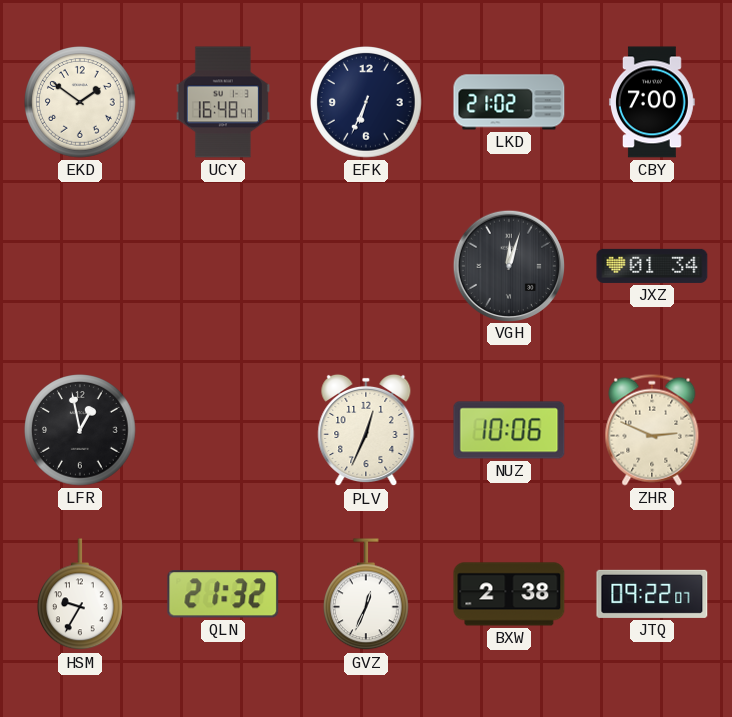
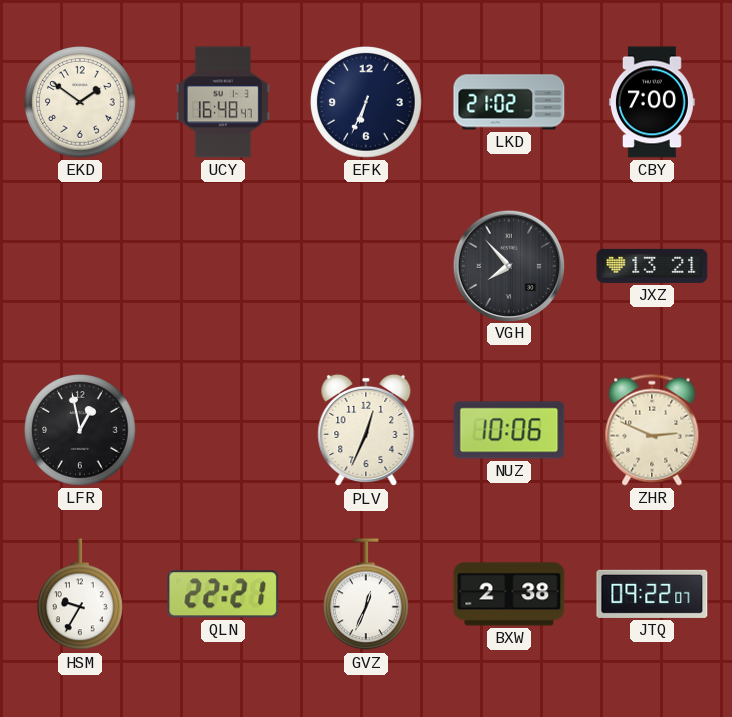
VGH: 12:03 -> 7:53 (508, 265)
JXZ: 01:34 -> 13:21 (652, 266)
QLN: 21:32 -> 22:21 (223, 594)
